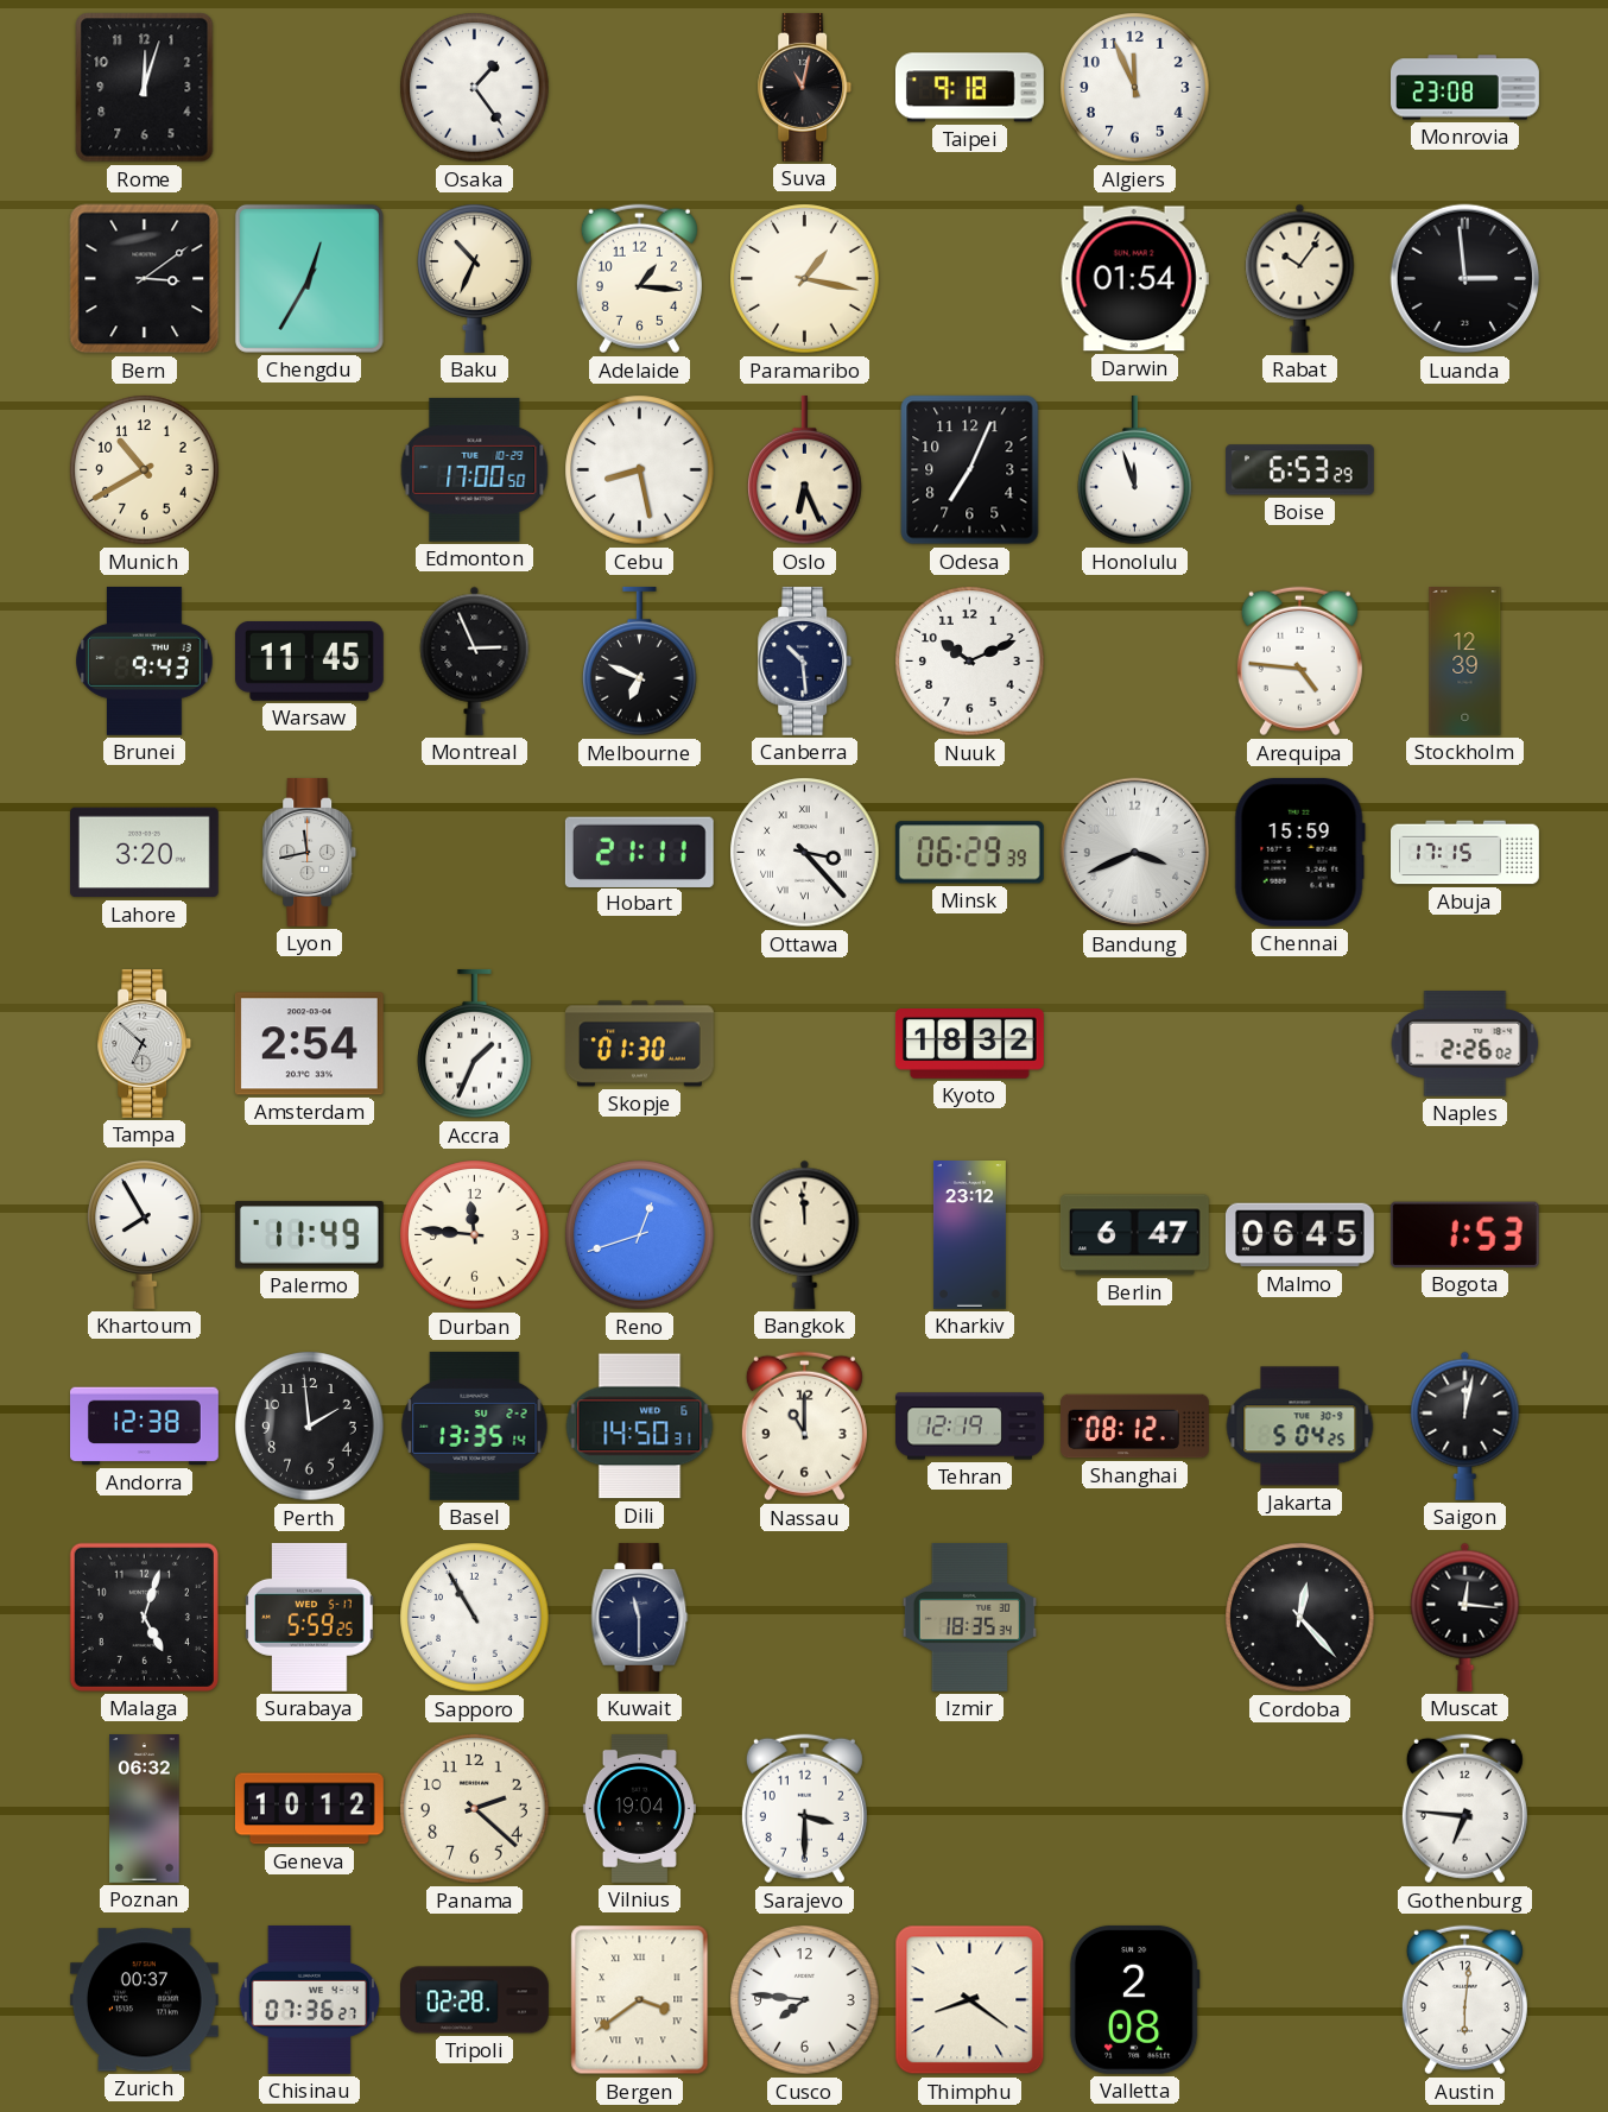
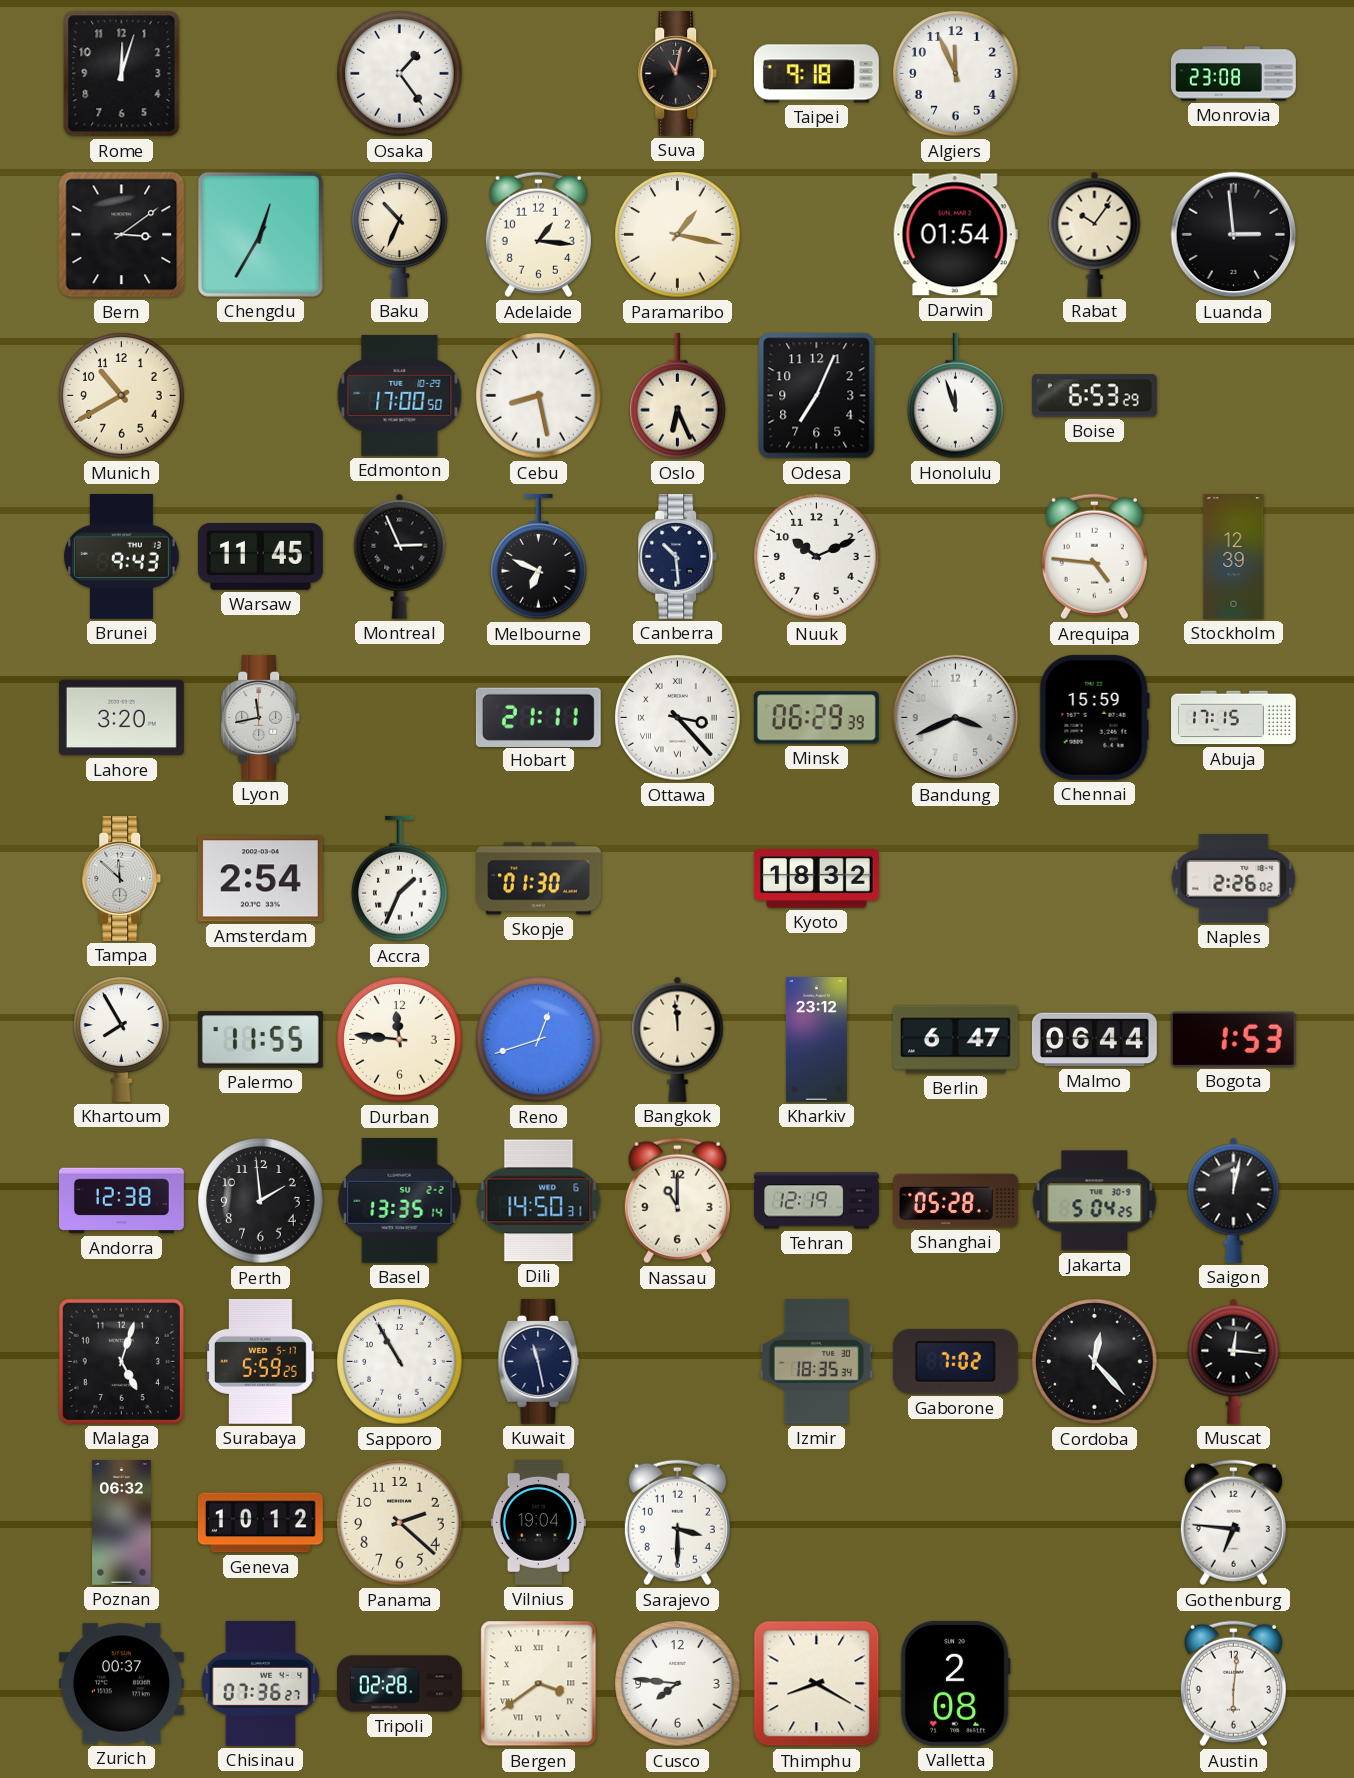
Tampa: 6:52 -> 11:52 (122, 878)
Palermo: 11:49 -> 11:55 (260, 1040)
Malmo: 06:45 -> 06:44 (1094, 1040)
Shanghai: 08:12 -> 05:28 (956, 1201)
Kuwait: 11:30 -> 11:28 (539, 1361)
Gaborone: none -> 7:02 (955, 1361)
Thimphu: 8:21 -> 8:20 (817, 1684)
